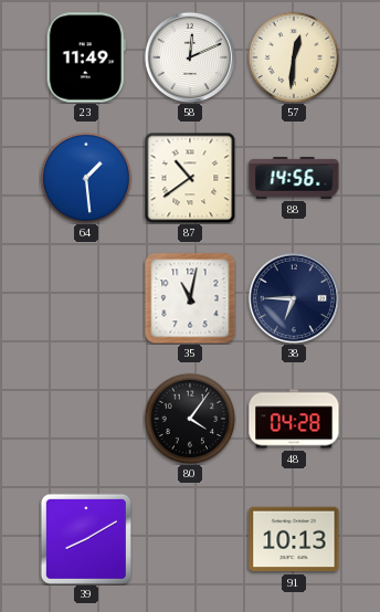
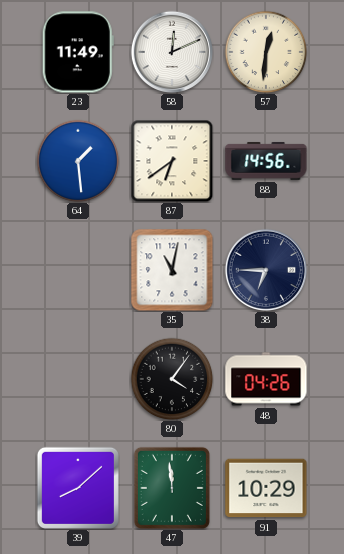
87: 10:39 -> 6:39 (172, 161)
48: 04:28 -> 04:26 (266, 379)
39: 8:10 -> 8:08 (78, 488)
47: none -> 11:59 (172, 488)
91: 10:13 -> 10:29 (266, 488)
